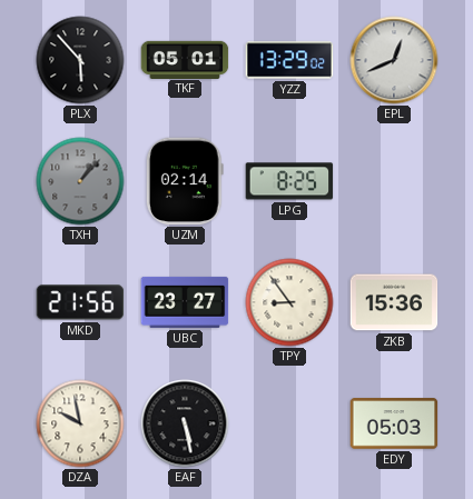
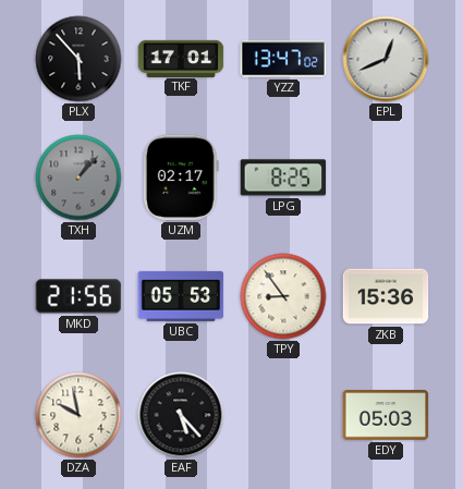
TKF: 05:01 -> 17:01 (181, 58)
YZZ: 13:29 -> 13:47 (283, 59)
UZM: 02:14 -> 02:17 (181, 178)
UBC: 23:27 -> 05:53 (181, 296)
EAF: 5:28 -> 5:23 (181, 415)
